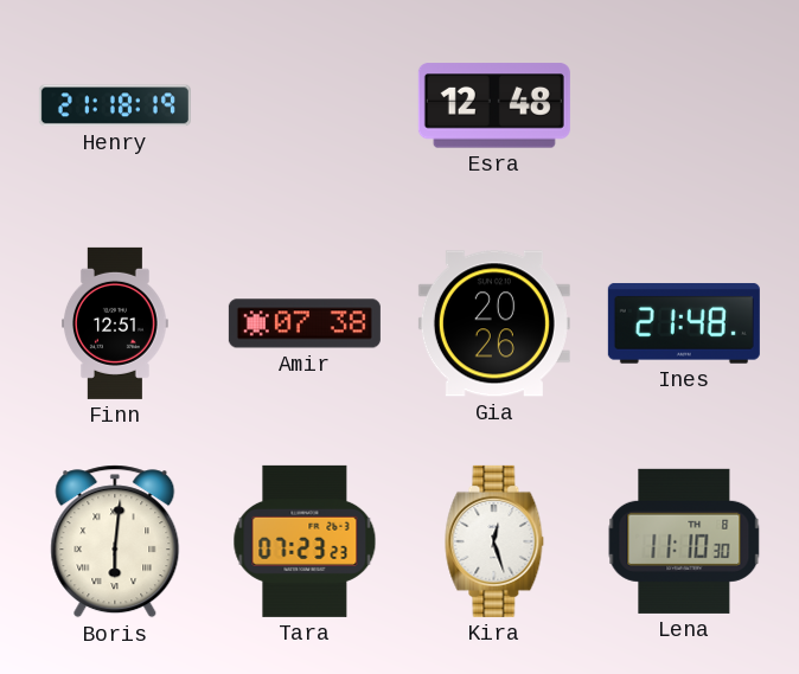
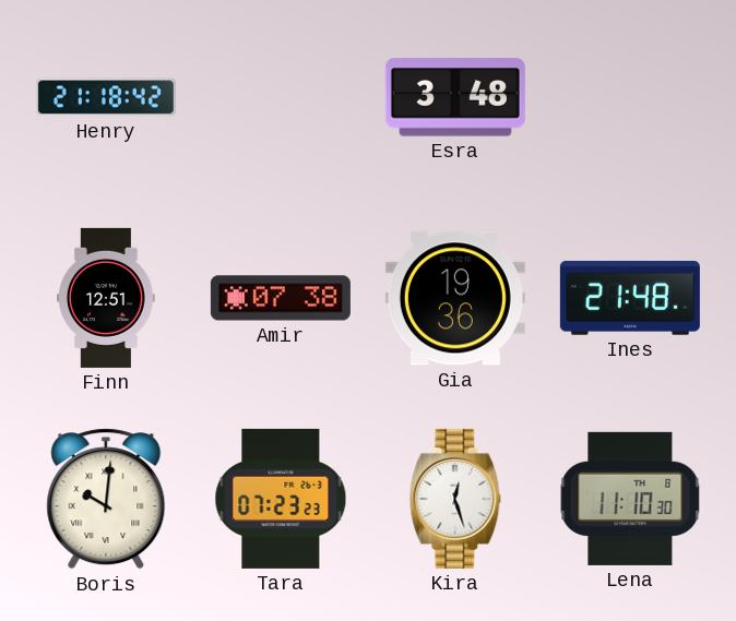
Henry: 21:18:19 -> 21:18:42 (106, 97)
Esra: 12:48 -> 3:48 (455, 97)
Gia: 20:26 -> 19:36 (455, 298)
Boris: 6:01 -> 10:01 (106, 499)
